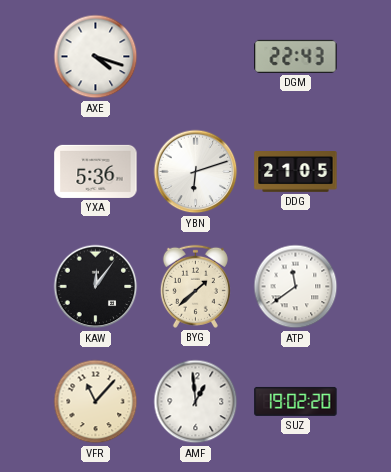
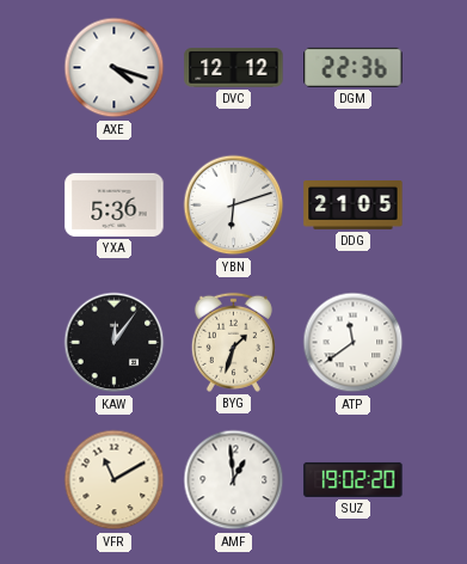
DVC: none -> 12:12 (234, 68)
DGM: 22:43 -> 22:36 (354, 67)
BYG: 1:38 -> 1:33 (233, 342)
VFR: 11:07 -> 11:10 (115, 480)
